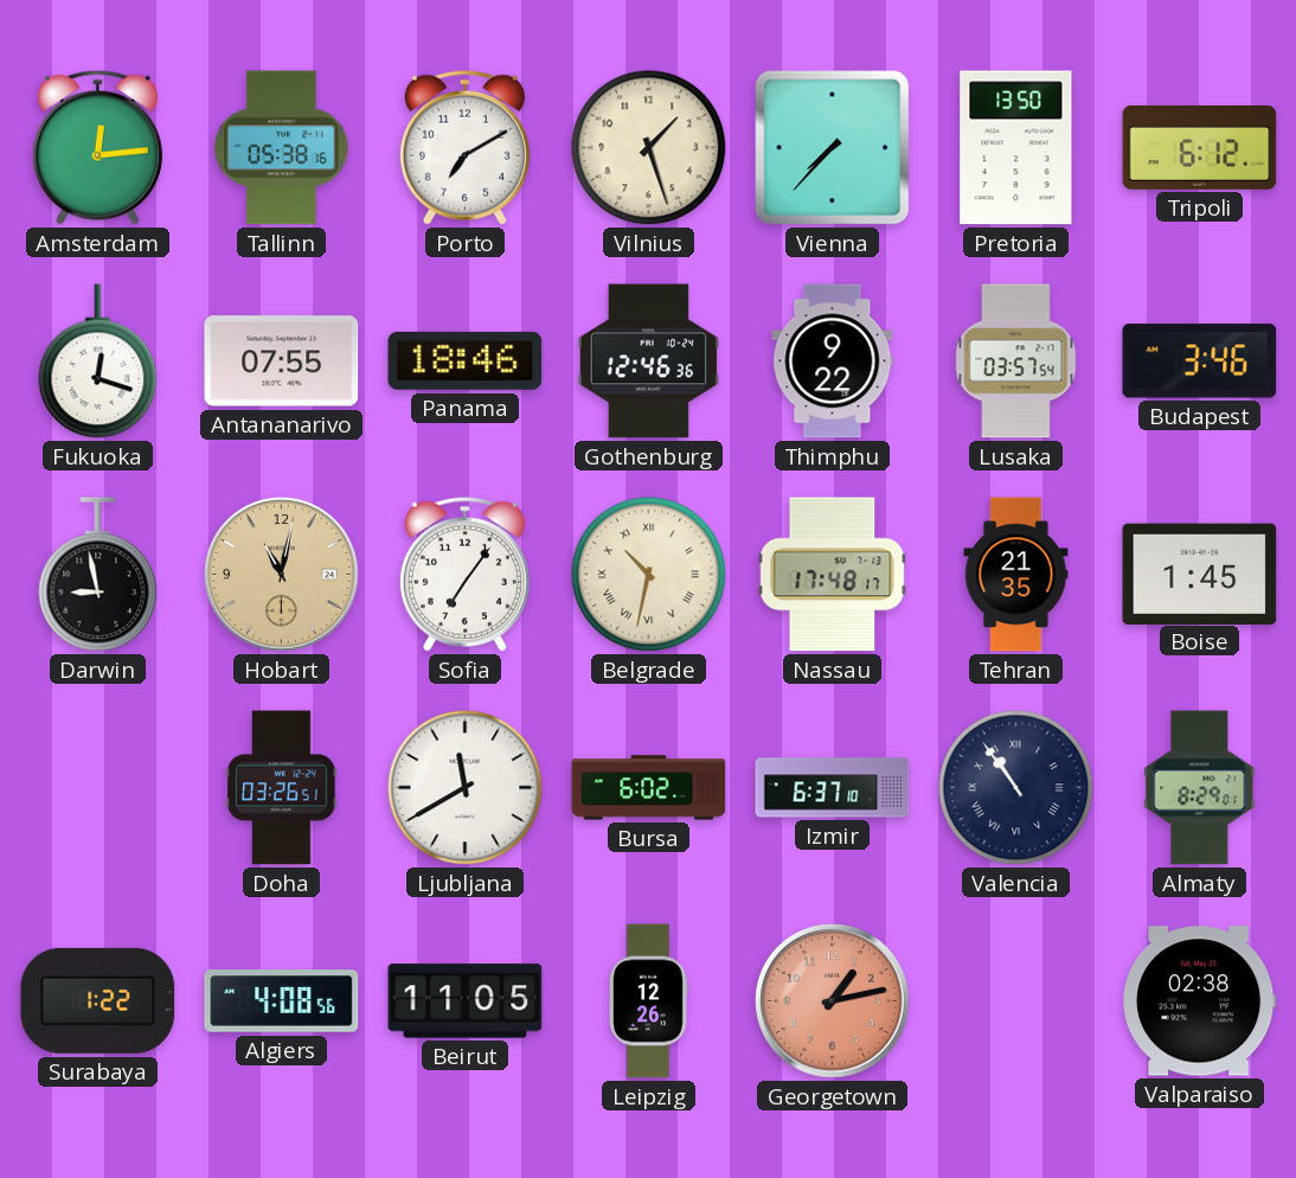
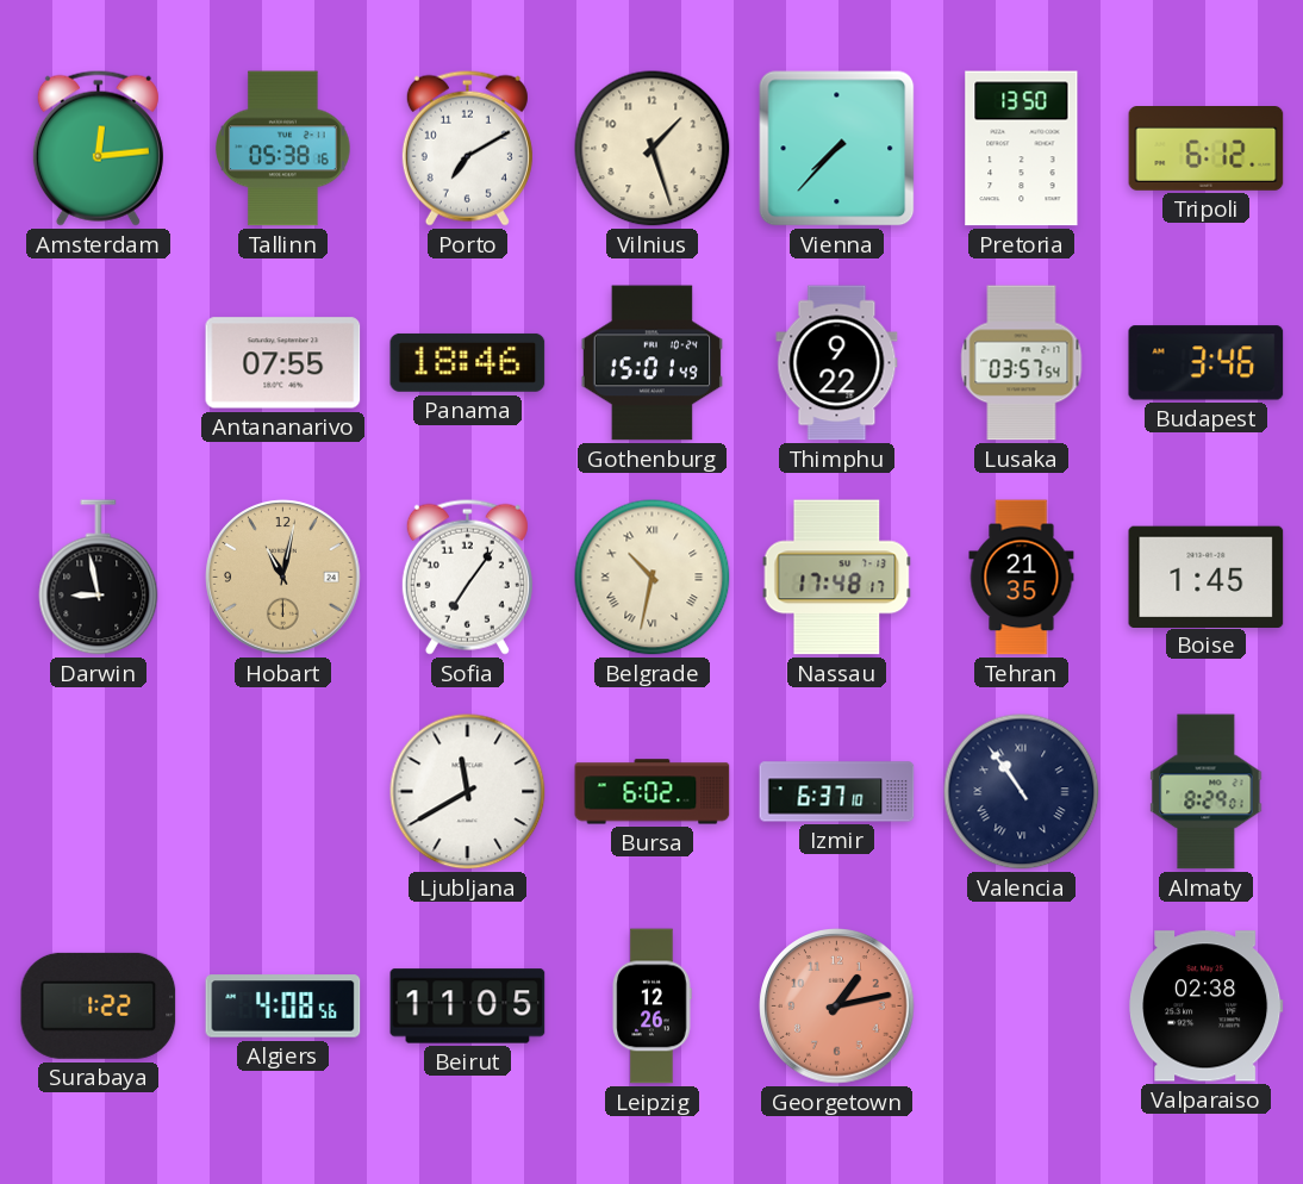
Fukuoka: 12:18 -> none (98, 361)
Gothenburg: 12:46 -> 15:01 (651, 363)
Doha: 03:26 -> none (282, 788)
